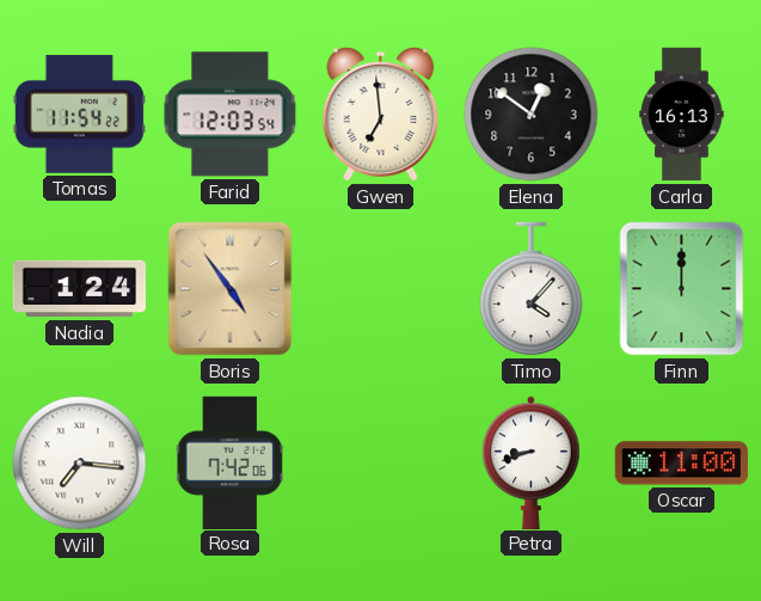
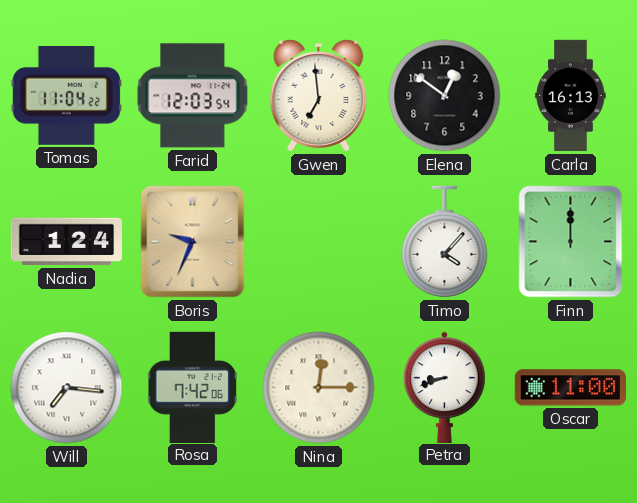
Tomas: 11:54 -> 11:04 (66, 96)
Boris: 4:54 -> 9:34 (193, 242)
Nina: none -> 12:15 (319, 388)
